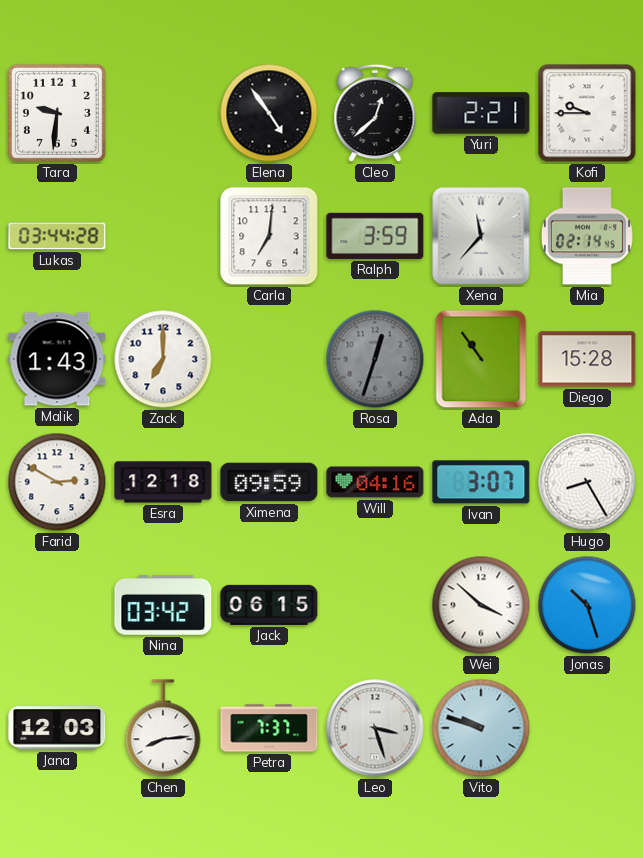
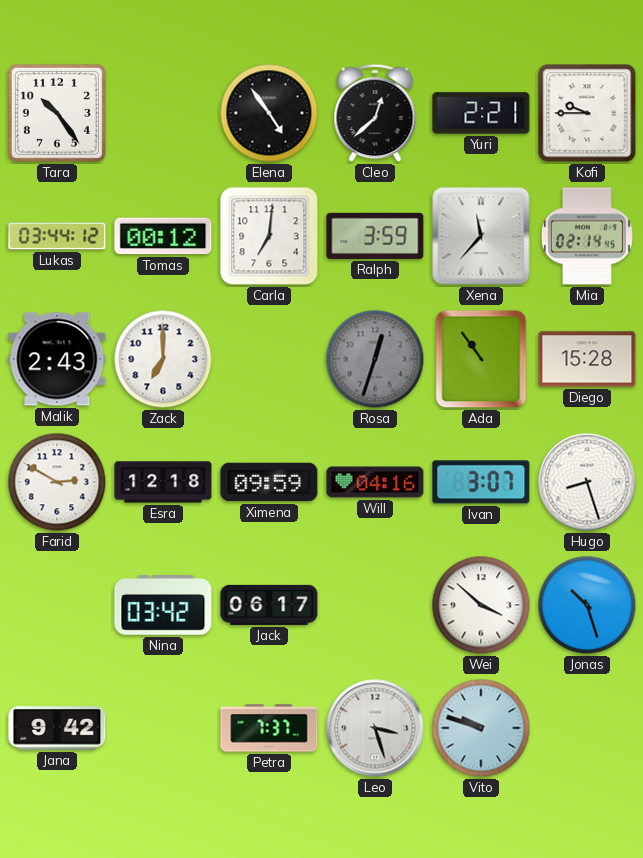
Tara: 9:31 -> 10:24 (57, 113)
Lukas: 03:44:28 -> 03:44:12 (57, 236)
Tomas: none -> 00:12 (163, 236)
Malik: 1:43 -> 2:43 (57, 359)
Hugo: 8:25 -> 8:27 (587, 482)
Jack: 06:15 -> 06:17 (269, 605)
Jana: 12:03 -> 9:42 (57, 728)
Chen: 8:14 -> none (163, 728)
